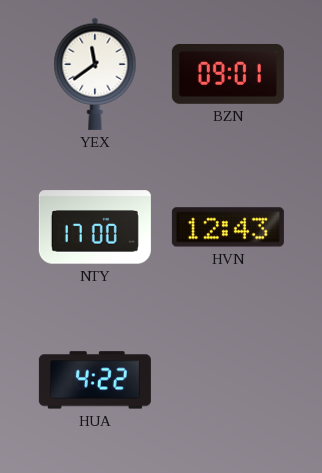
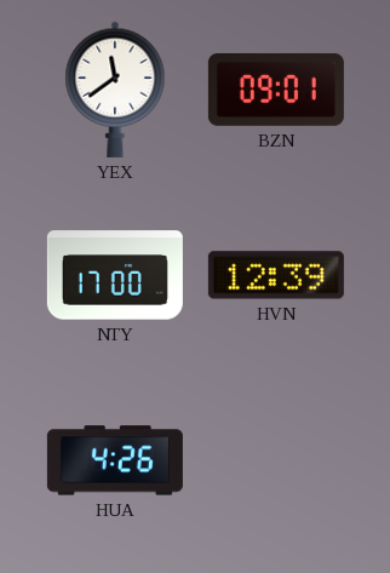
HVN: 12:43 -> 12:39 (276, 275)
HUA: 4:22 -> 4:26 (115, 460)
